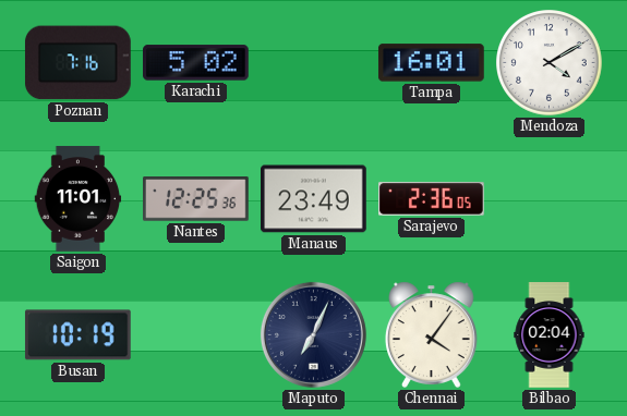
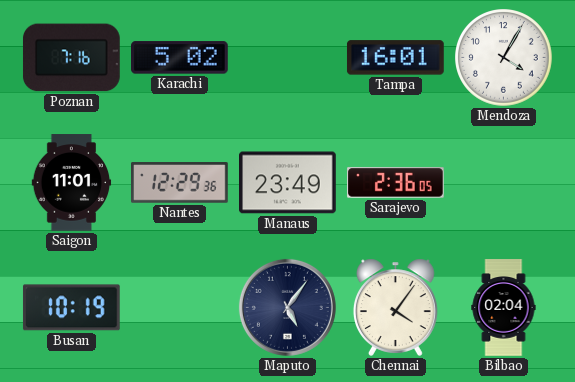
Mendoza: 4:10 -> 4:05 (504, 58)
Nantes: 12:25 -> 12:29 (180, 183)
Maputo: 7:04 -> 5:06 (287, 307)
